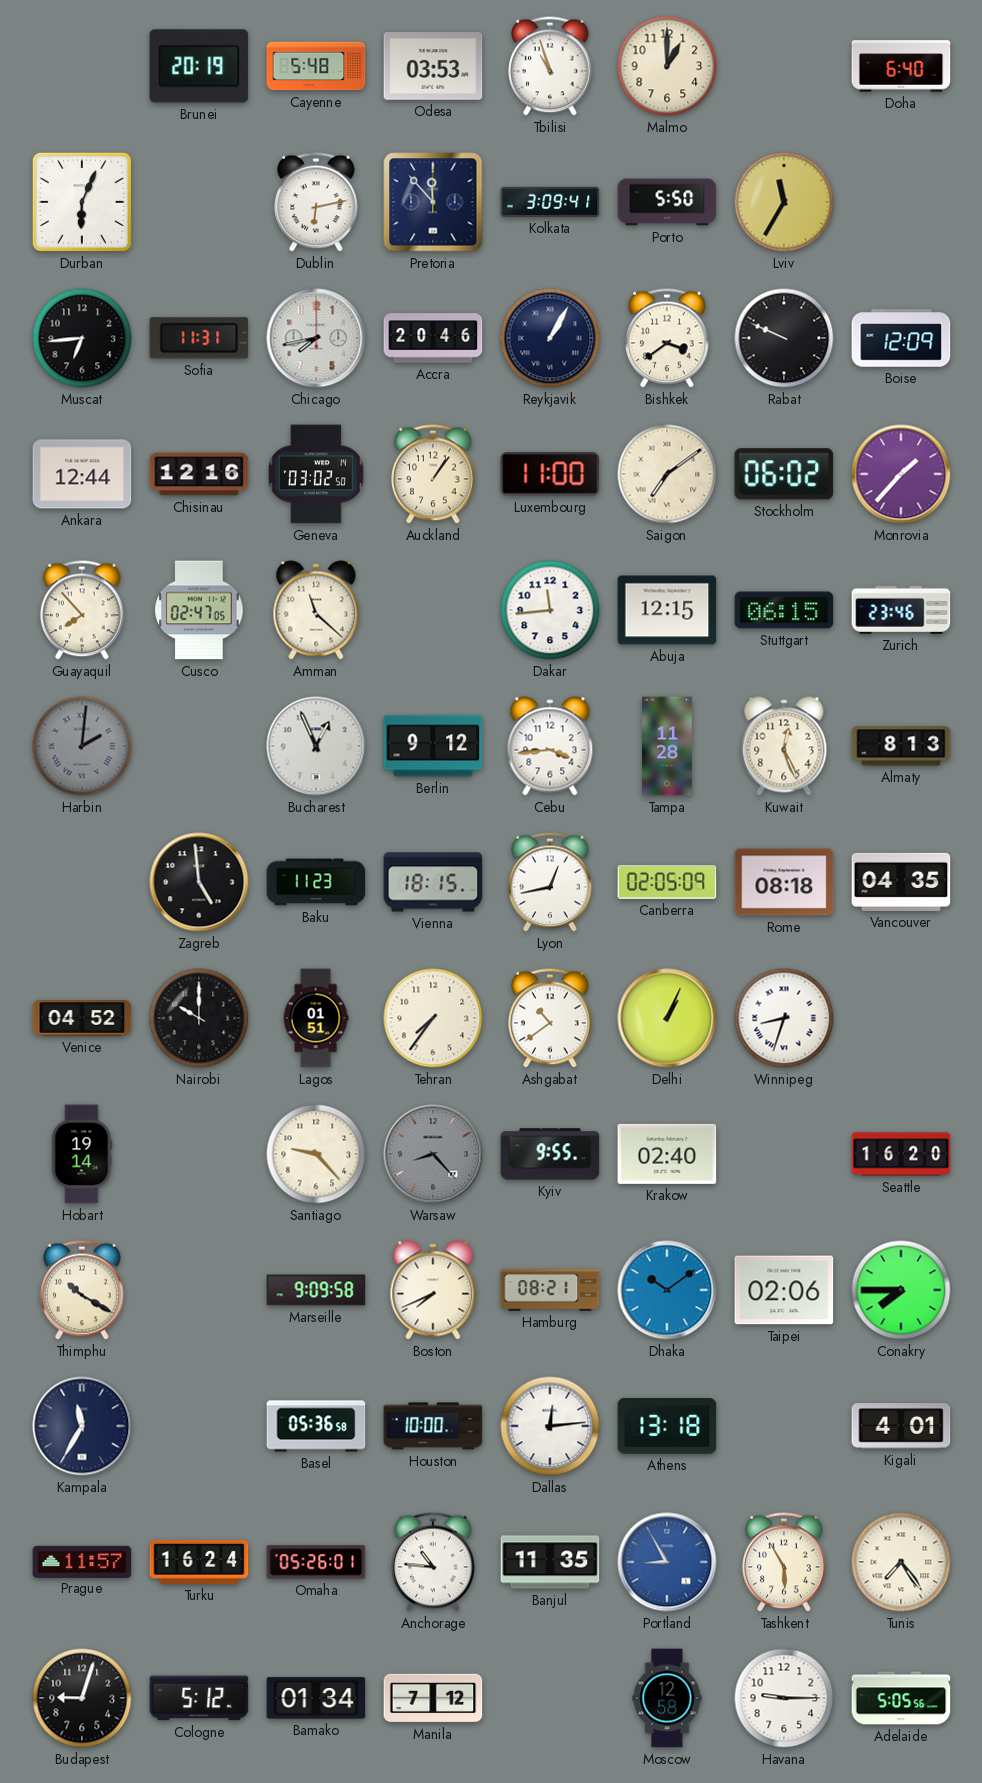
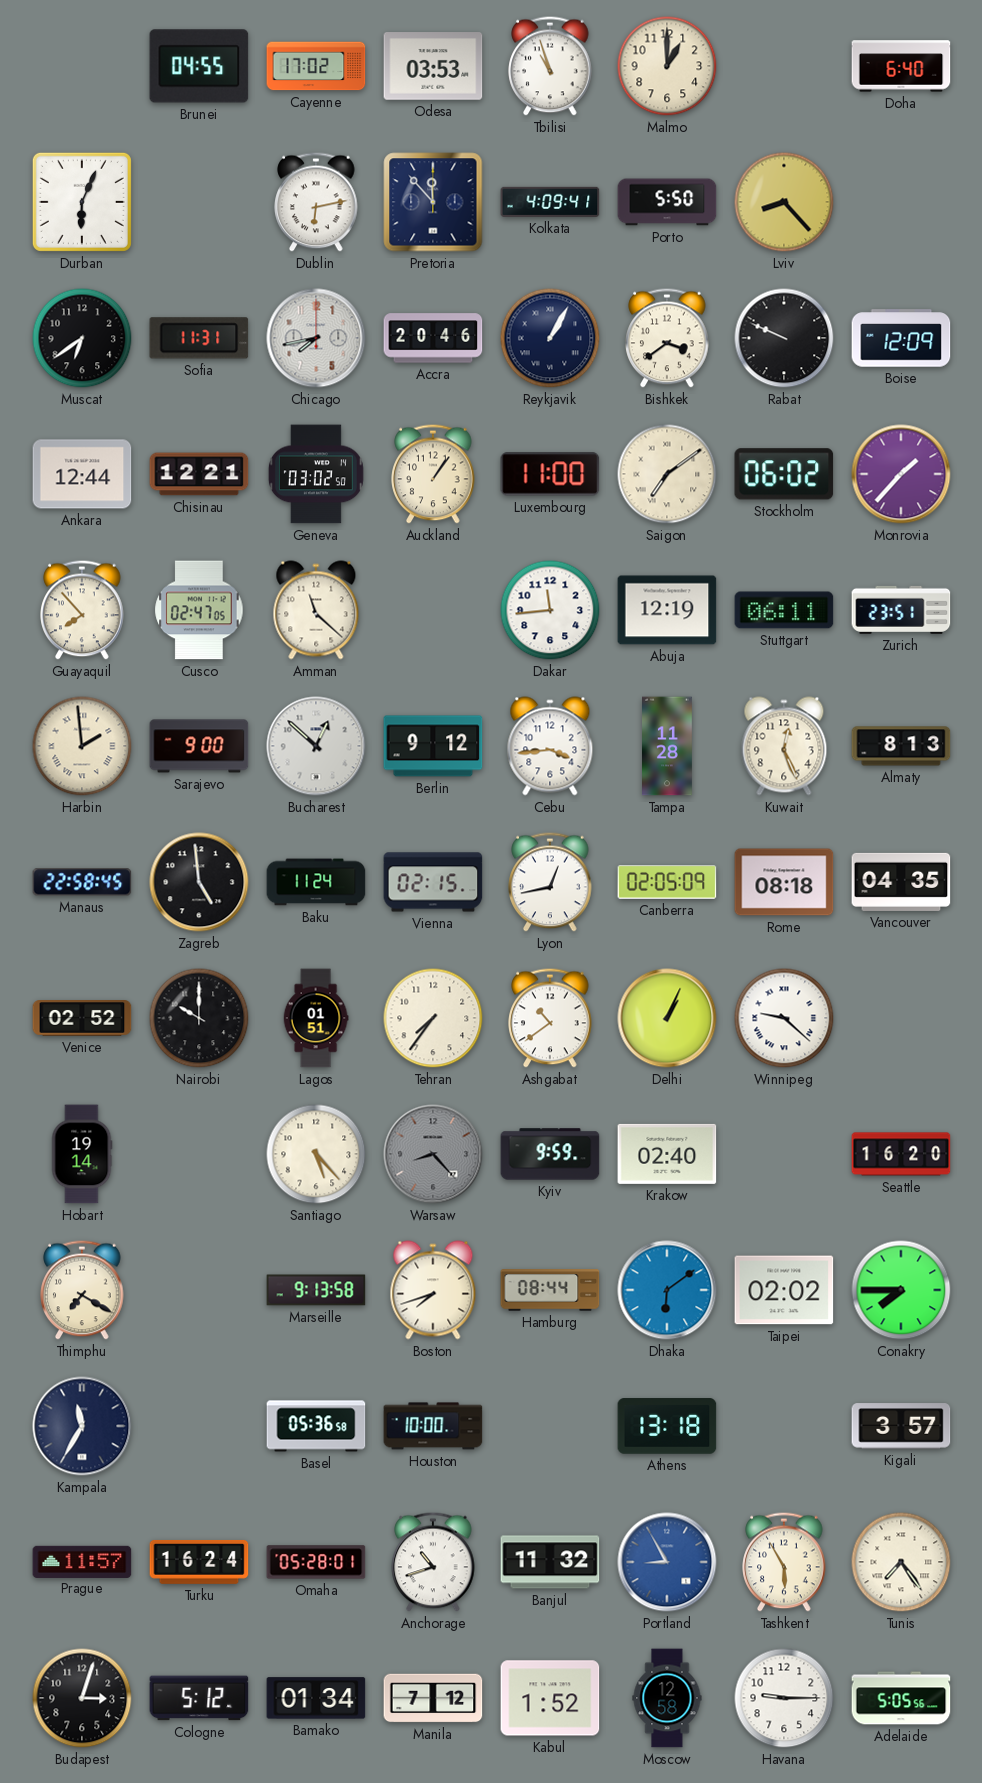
Brunei: 20:19 -> 04:55 (199, 66)
Cayenne: 5:48 -> 17:02 (316, 66)
Kolkata: 3:09 -> 4:09 (550, 202)
Lviv: 11:35 -> 8:23 (784, 202)
Muscat: 6:44 -> 6:39 (82, 338)
Chisinau: 12:16 -> 12:21 (199, 474)
Abuja: 12:15 -> 12:19 (667, 610)
Stuttgart: 06:15 -> 06:11 (784, 610)
Zurich: 23:46 -> 23:51 (901, 610)
Harbin: 2:01 -> 1:59 (82, 746)
Harbin dial: grey -> cream (82, 746)
Sarajevo: none -> 9:00 (199, 746)
Bucharest: 12:56 -> 12:52 (316, 746)
Manaus: none -> 22:58 (82, 882)
Baku: 11:23 -> 11:24 (316, 882)
Vienna: 18:15 -> 02:15 (433, 882)
Venice: 04:52 -> 02:52 (82, 1019)
Winnipeg: 8:33 -> 9:22 (784, 1018)
Santiago: 9:23 -> 5:23 (316, 1154)
Kyiv: 9:55 -> 9:59 (550, 1154)
Thimphu: 10:20 -> 7:20 (82, 1290)
Marseille: 9:09 -> 9:13 (316, 1290)
Boston: 7:41 -> 7:42 (433, 1290)
Hamburg: 08:21 -> 08:44 (550, 1290)
Dhaka: 10:09 -> 6:09 (667, 1290)
Taipei: 02:06 -> 02:02 (784, 1290)
Dallas: 12:14 -> none (550, 1426)
Kigali: 4:01 -> 3:57 (901, 1426)
Omaha: 05:26 -> 05:28 (316, 1562)
Anchorage: 10:46 -> 10:42 (433, 1562)
Banjul: 11:35 -> 11:32 (550, 1562)
Budapest: 9:03 -> 3:03 (82, 1698)
Kabul: none -> 1:52 (550, 1698)
